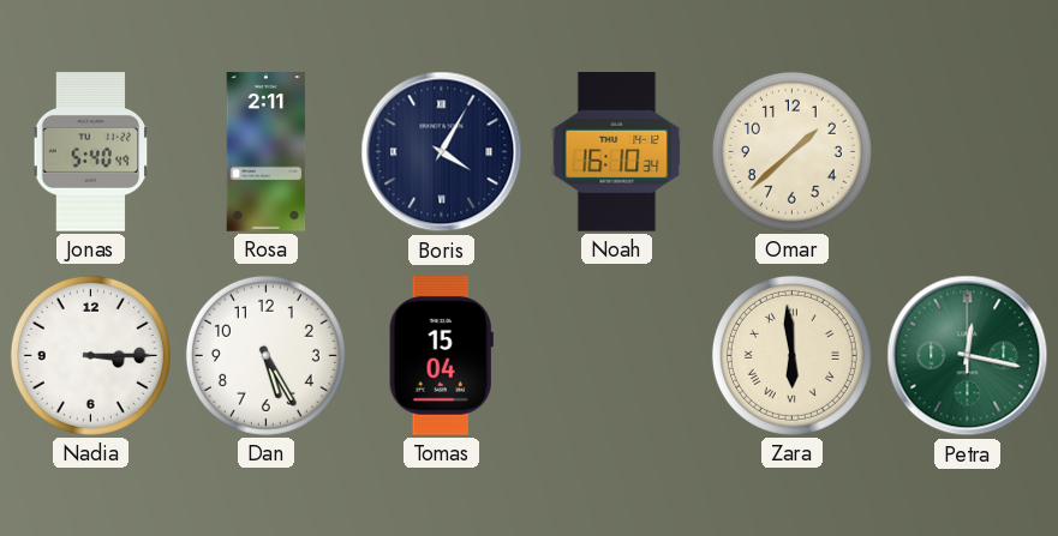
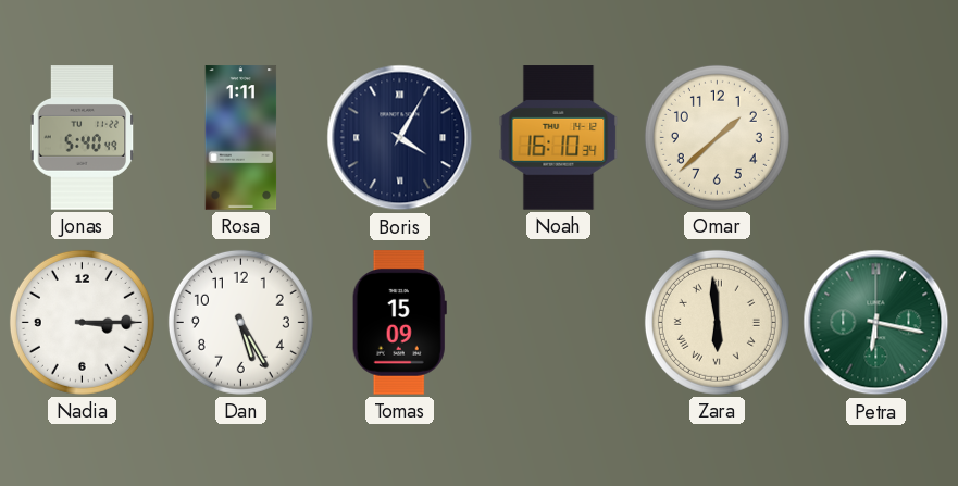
Rosa: 2:11 -> 1:11 (241, 138)
Tomas: 15:04 -> 15:09 (399, 323)
Petra: 12:17 -> 6:17 (876, 323)
